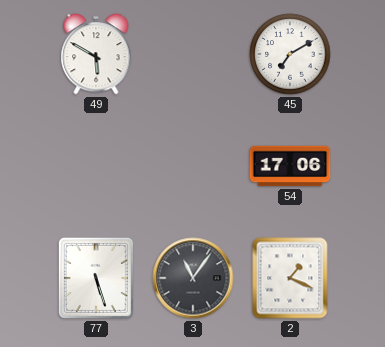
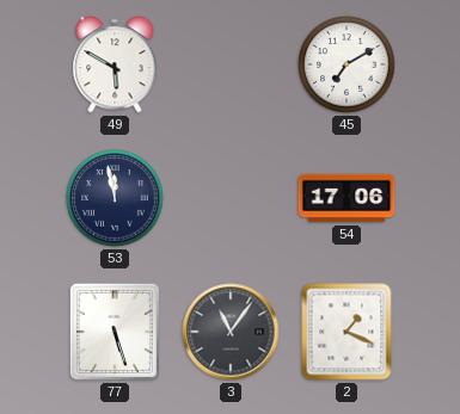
53: none -> 11:58 (115, 198)
